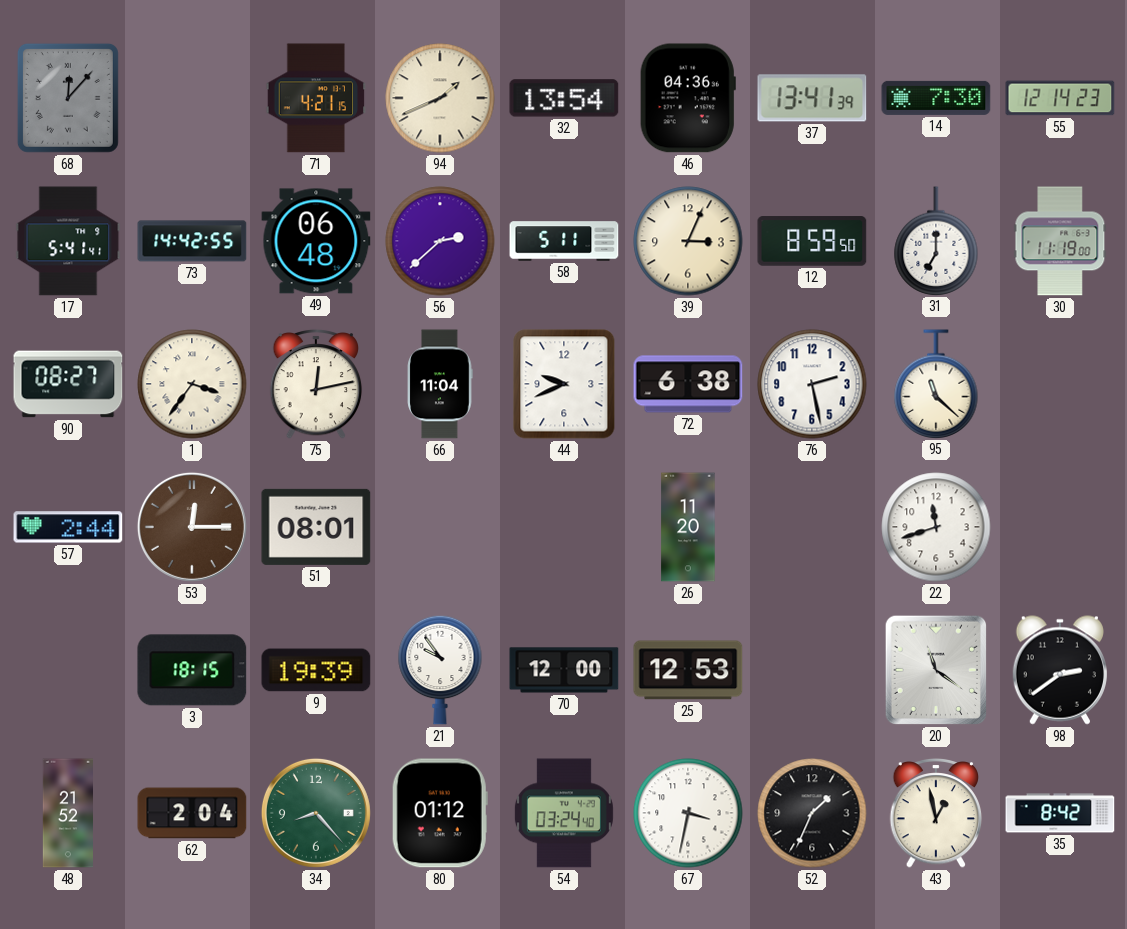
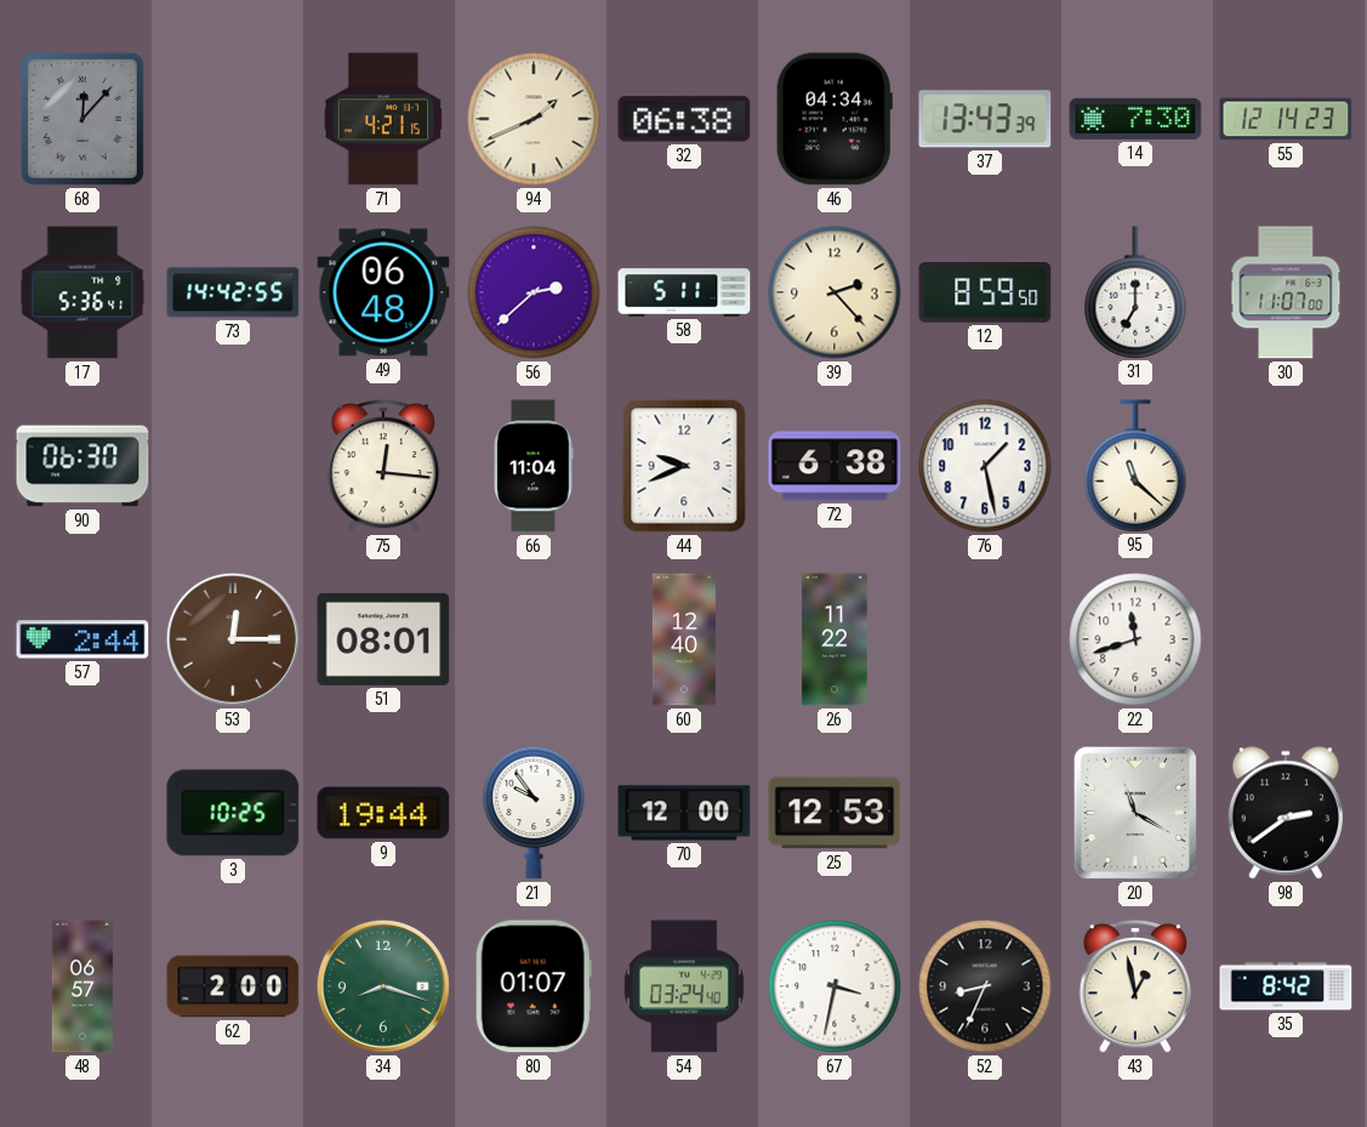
32: 13:54 -> 06:38 (684, 119)
46: 04:36 -> 04:34 (835, 119)
37: 13:41 -> 13:43 (985, 119)
17: 5:41 -> 5:36 (82, 292)
39: 3:04 -> 2:23 (835, 292)
30: 11:19 -> 11:07 (1286, 292)
90: 08:27 -> 06:30 (82, 466)
1: 3:36 -> none (192, 384)
75: 12:13 -> 12:16 (383, 466)
76: 2:28 -> 1:28 (985, 466)
60: none -> 12:40 (684, 639)
26: 11:20 -> 11:22 (835, 639)
3: 18:15 -> 10:25 (233, 813)
9: 19:39 -> 19:44 (383, 813)
20: 11:21 -> 11:20 (1135, 813)
48: 21:52 -> 06:57 (81, 986)
62: 2:04 -> 2:00 (233, 986)
34: 8:23 -> 8:18 (383, 986)
80: 01:12 -> 01:07 (534, 986)
52: 1:34 -> 8:34 (985, 986)
